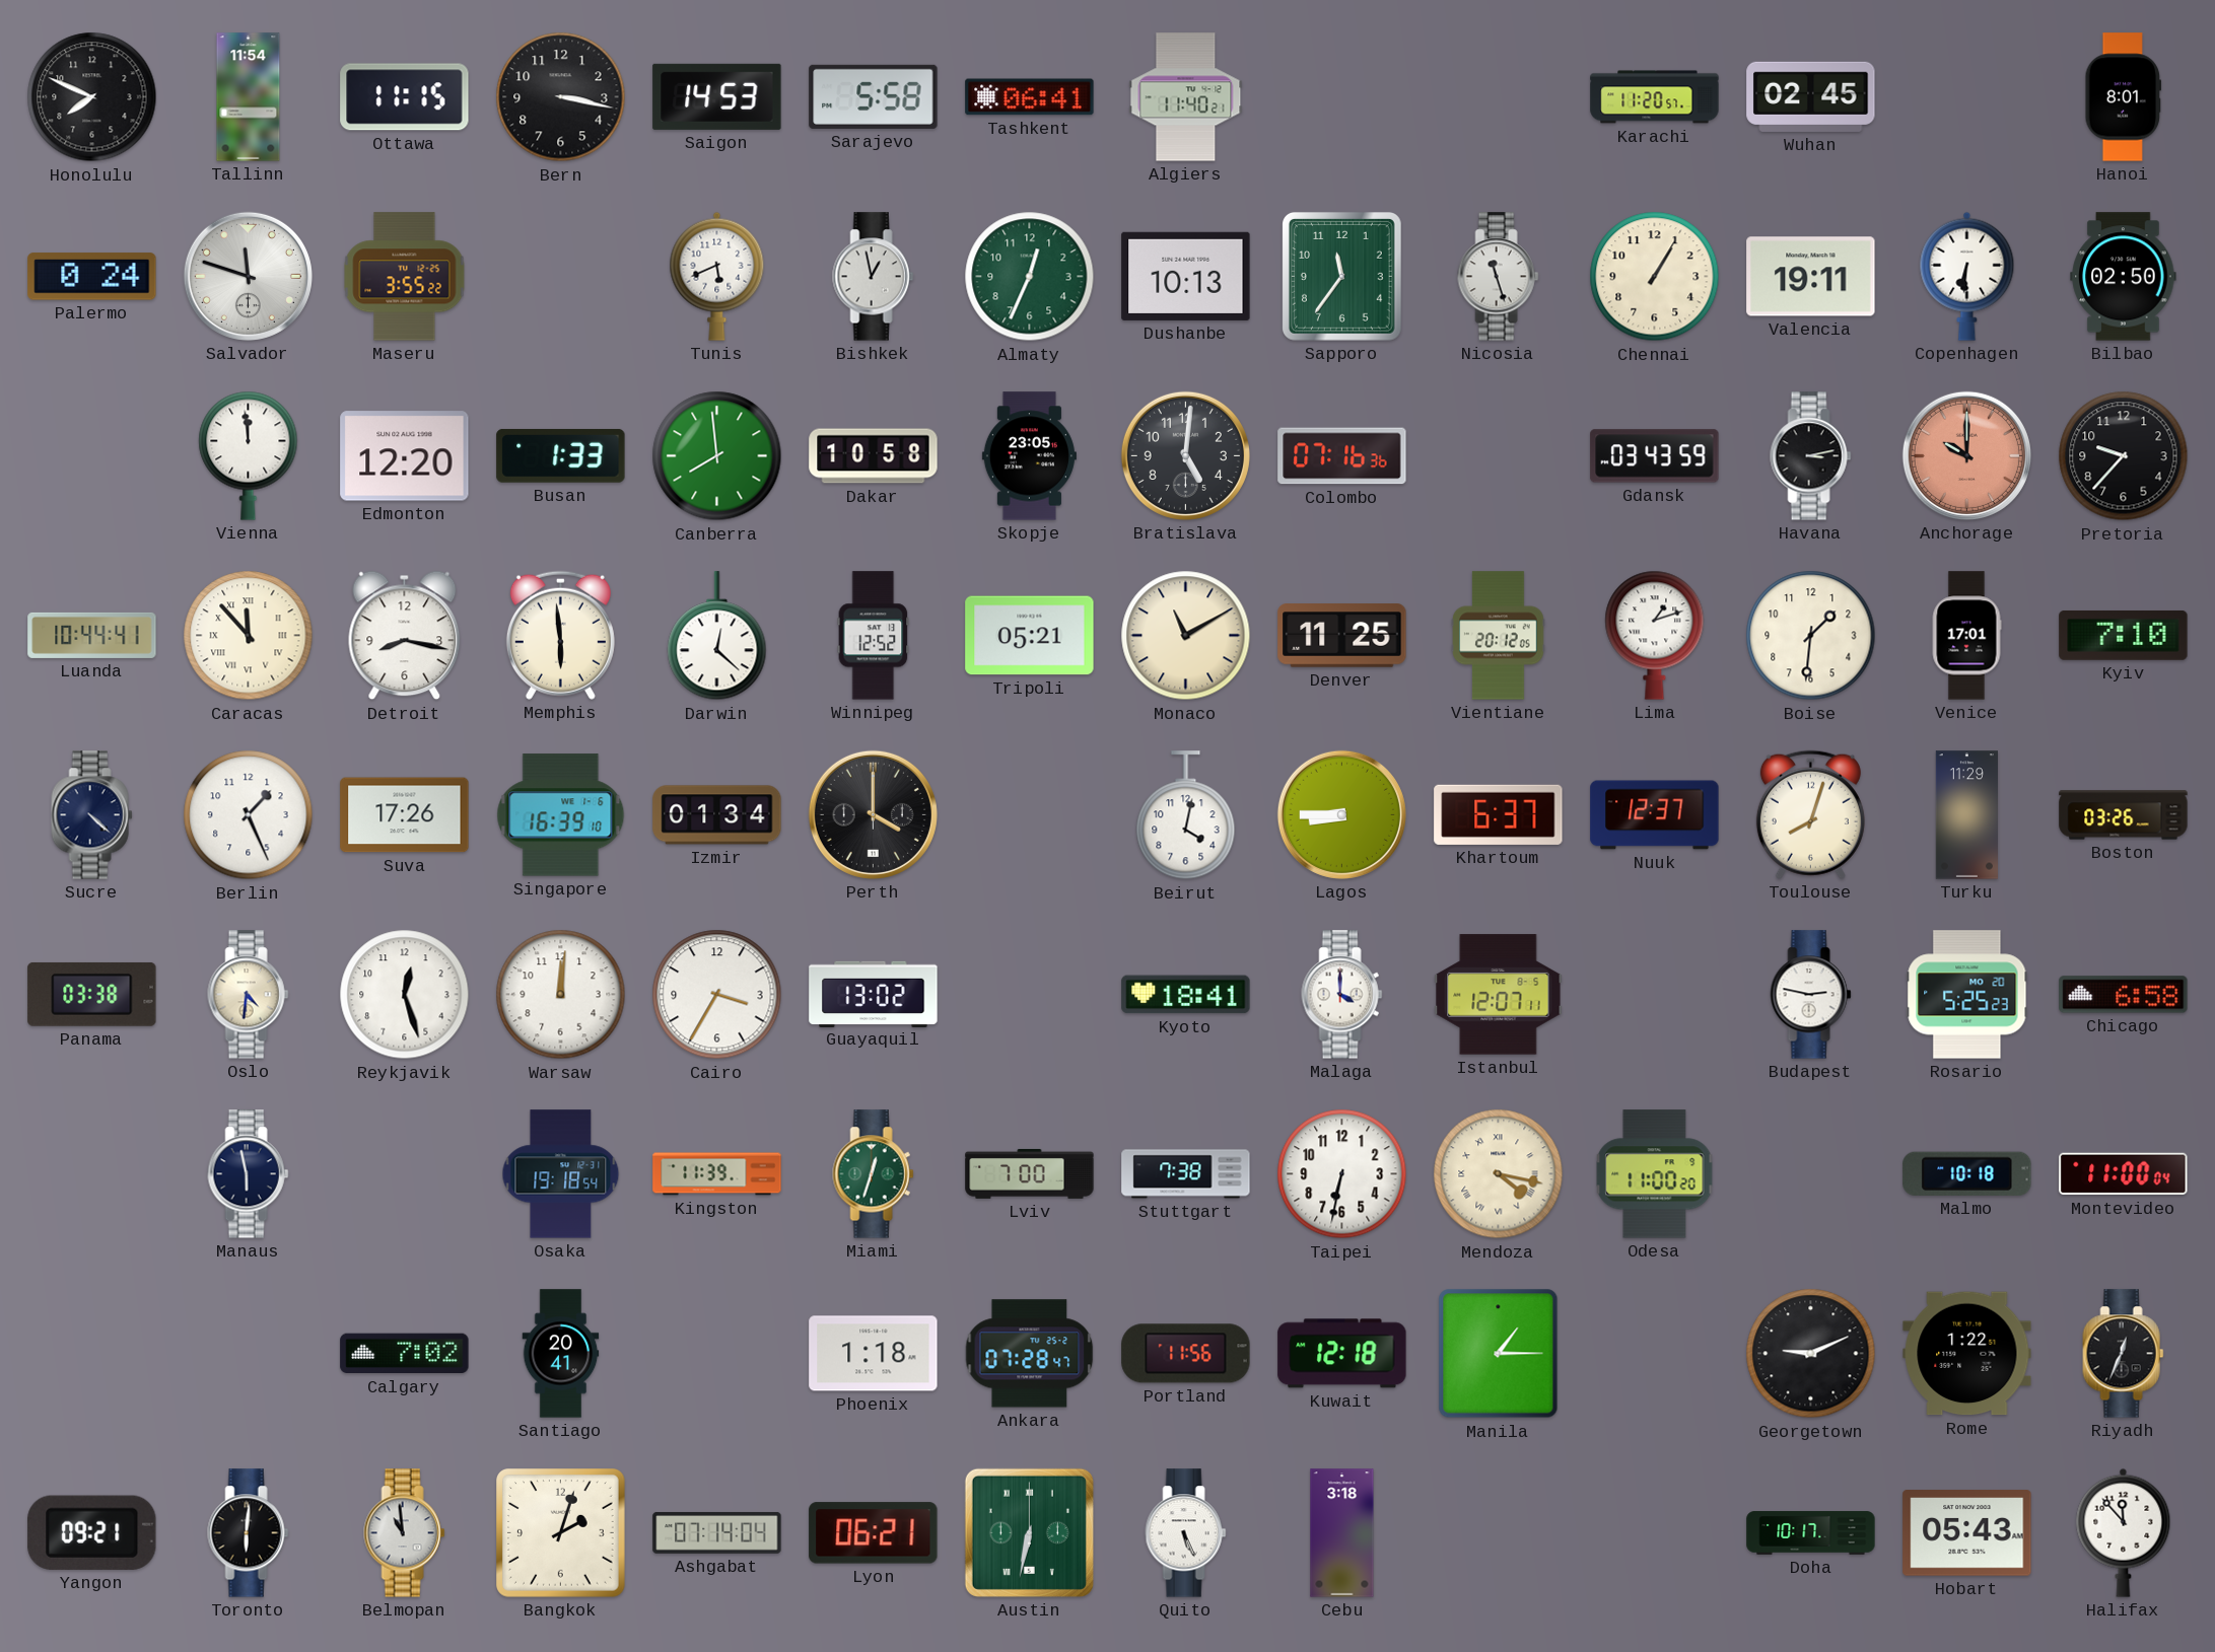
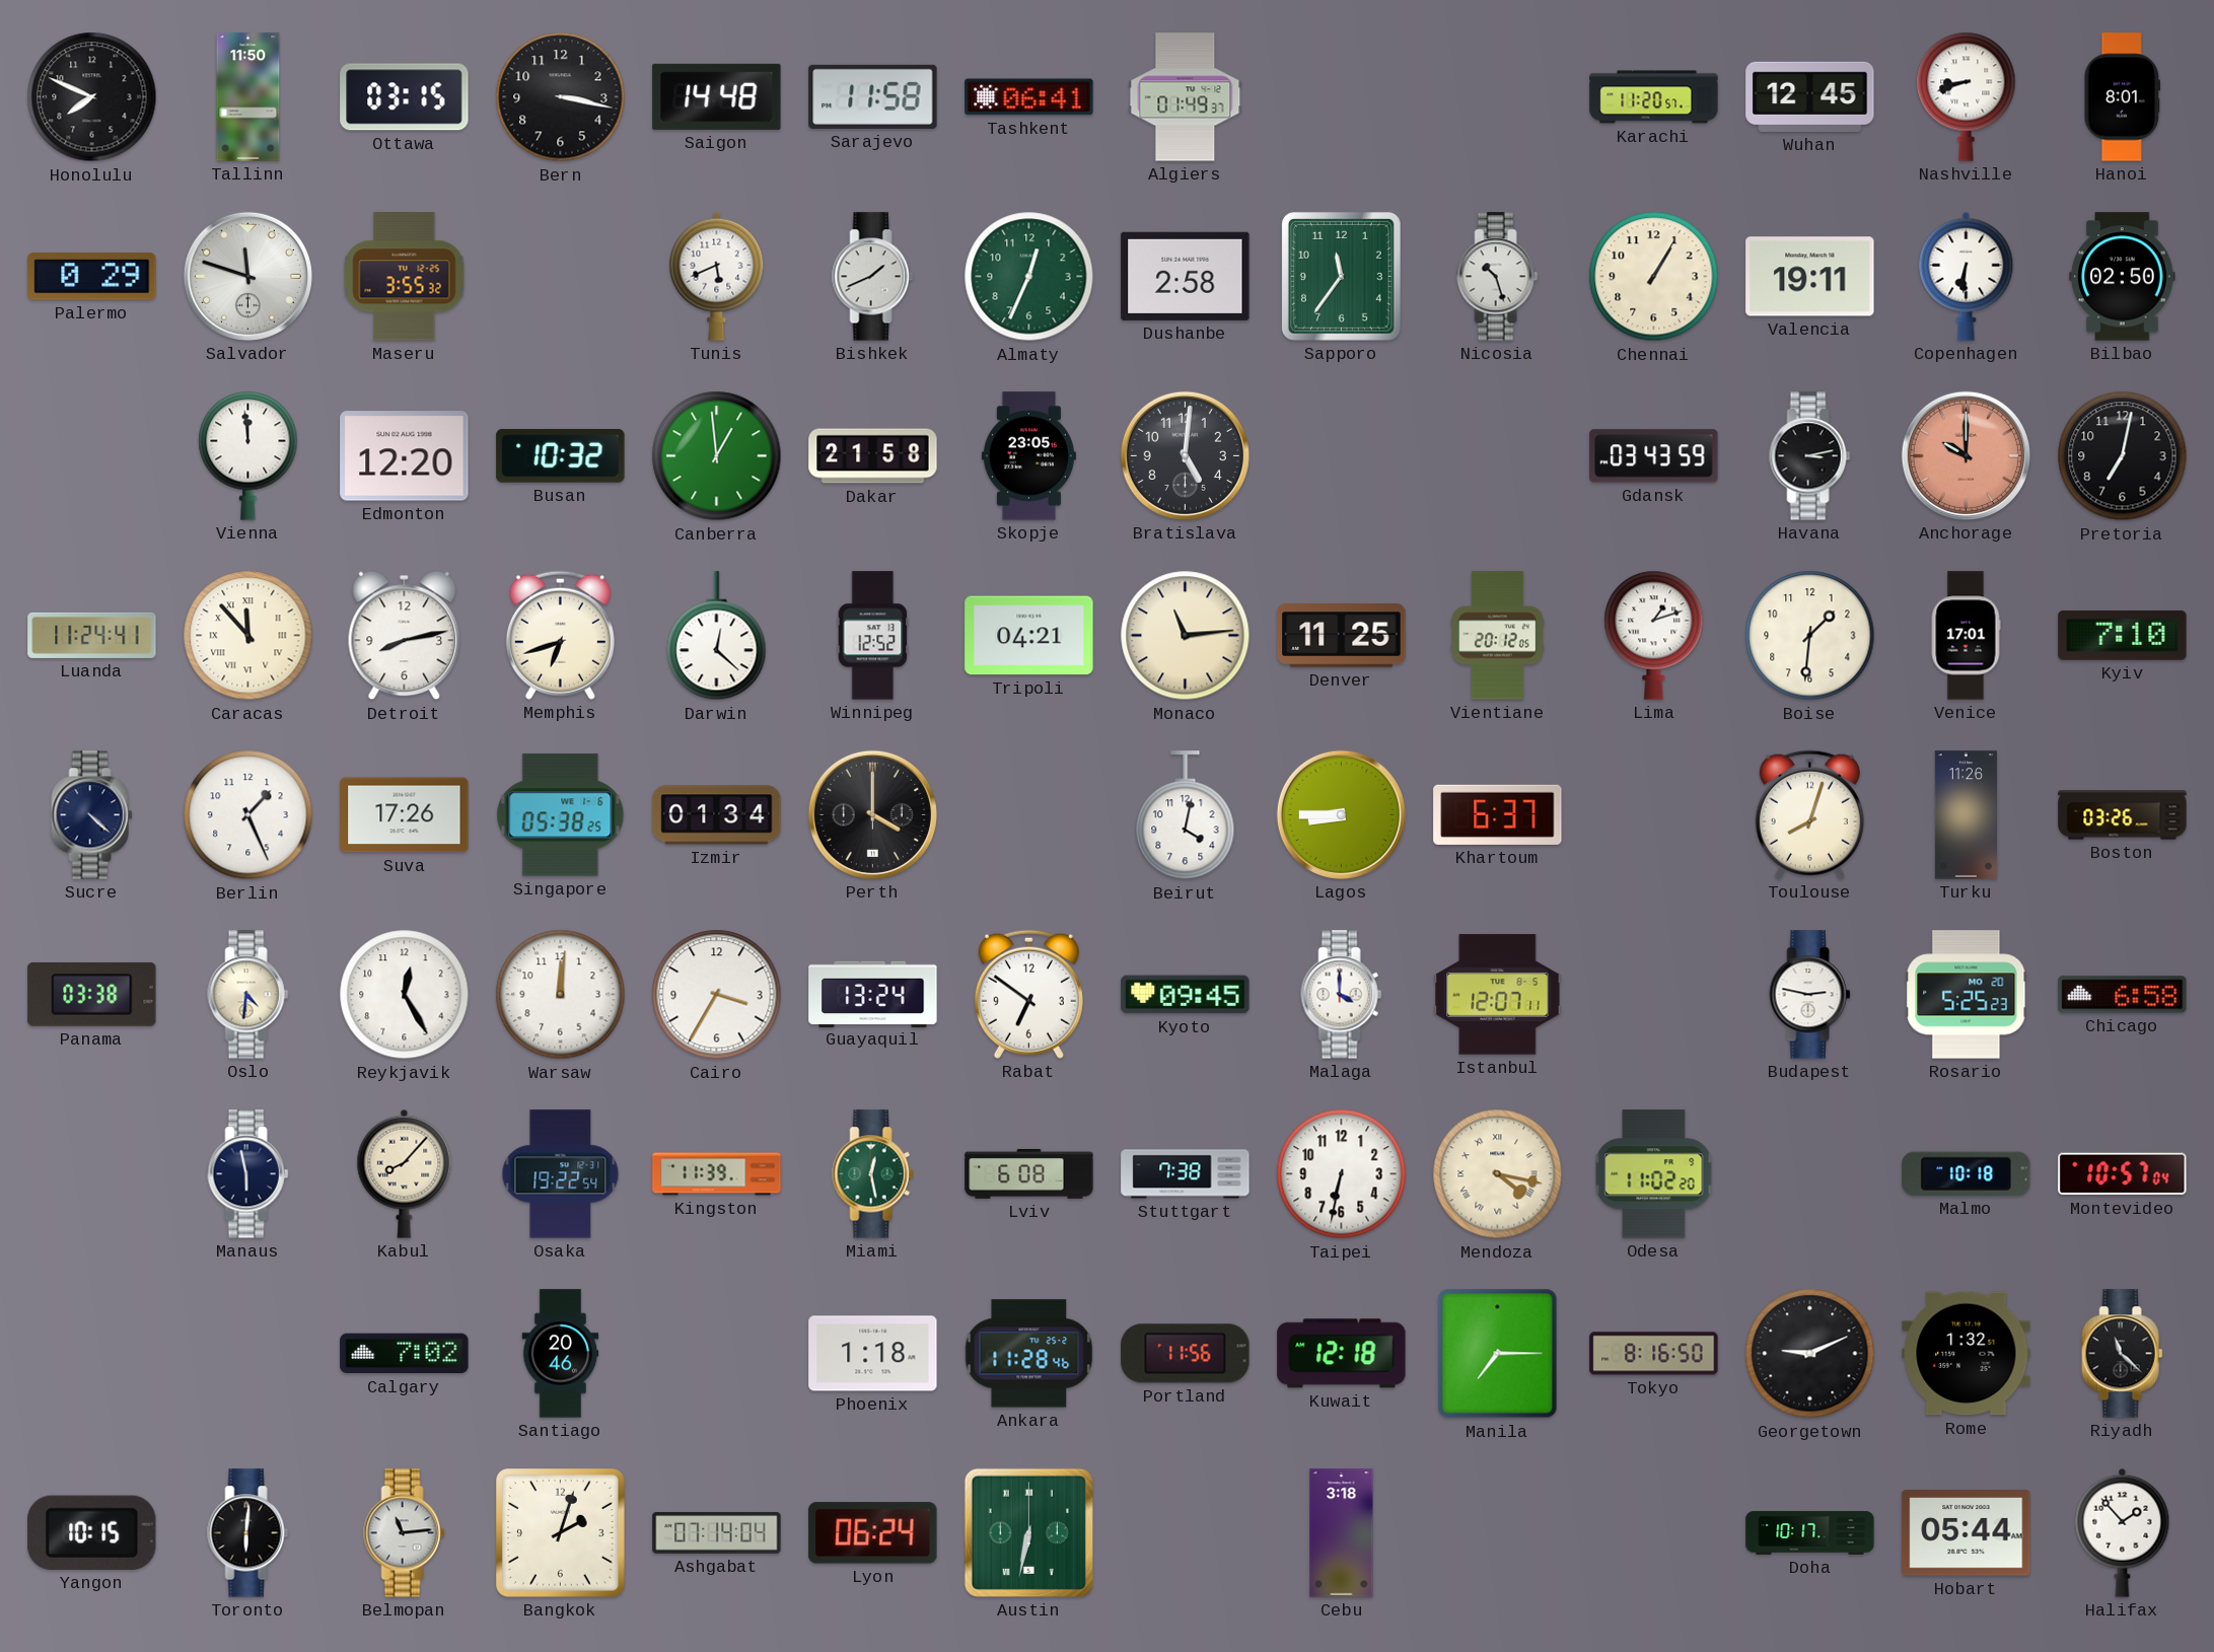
Tallinn: 11:54 -> 11:50 (248, 97)
Ottawa: 11:15 -> 03:15 (405, 97)
Saigon: 14:53 -> 14:48 (717, 96)
Sarajevo: 5:58 -> 11:58 (873, 96)
Algiers: 11:40 -> 01:49 (1186, 97)
Wuhan: 02:45 -> 12:45 (1810, 96)
Nashville: none -> 8:42 (1967, 96)
Palermo: 0:24 -> 0:29 (92, 277)
Maseru: 3:55:22 -> 3:55:32 (405, 277)
Bishkek: 12:58 -> 1:41 (873, 277)
Dushanbe: 10:13 -> 2:58 (1186, 276)
Nicosia: 11:27 -> 10:27 (1498, 277)
Busan: 1:33 -> 10:32 (561, 456)
Canberra: 7:59 -> 12:59 (717, 456)
Dakar: 10:58 -> 21:58 (873, 456)
Colombo: 07:16 -> none (1342, 456)
Pretoria: 9:37 -> 7:02 (2123, 456)
Luanda: 10:44 -> 11:24 (92, 635)
Detroit: 8:17 -> 8:13 (405, 636)
Memphis: 5:59 -> 6:42 (560, 635)
Tripoli: 05:21 -> 04:21 (1029, 636)
Monaco: 11:10 -> 11:14 (1186, 636)
Singapore: 16:39 -> 05:38 (561, 815)
Nuuk: 12:37 -> none (1655, 815)
Turku: 11:29 -> 11:26 (1966, 815)
Reykjavik: 12:27 -> 12:25 (405, 995)
Guayaquil: 13:02 -> 13:24 (873, 994)
Rabat: none -> 6:51 (1028, 994)
Kyoto: 18:41 -> 09:45 (1186, 995)
Kabul: none -> 8:07 (405, 1173)
Osaka: 19:18 -> 19:22 (561, 1174)
Miami: 12:33 -> 12:28 (873, 1174)
Lviv: 7:00 -> 6:08 (1029, 1174)
Odesa: 11:00 -> 11:02 (1654, 1174)
Montevideo: 11:00 -> 10:57 (2123, 1174)
Santiago: 20:41 -> 20:46 (561, 1354)
Ankara: 07:28 -> 11:28 (1029, 1354)
Manila: 1:15 -> 7:15 (1498, 1354)
Tokyo: none -> 8:16 (1654, 1354)
Rome: 1:22 -> 1:32 (1967, 1354)
Riyadh: 12:34 -> 11:22 (2123, 1354)
Yangon: 09:21 -> 10:15 (92, 1532)
Belmopan: 10:59 -> 11:14 (405, 1533)
Lyon: 06:21 -> 06:24 (873, 1533)
Quito: 5:26 -> none (1186, 1533)
Hobart: 05:43 -> 05:44 (1967, 1533)
Halifax: 11:53 -> 1:53 (2123, 1532)
